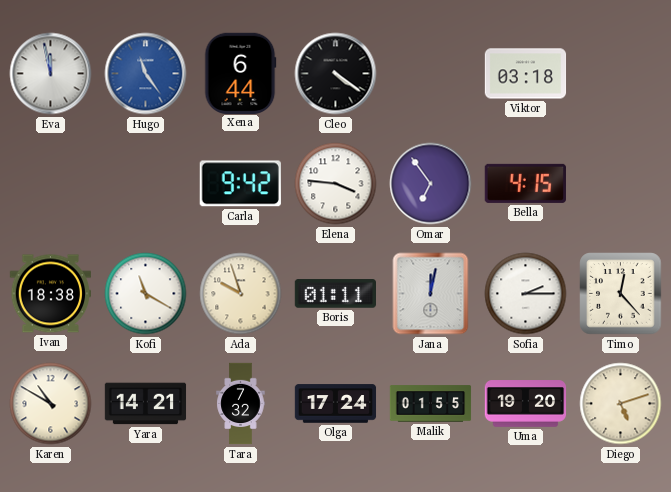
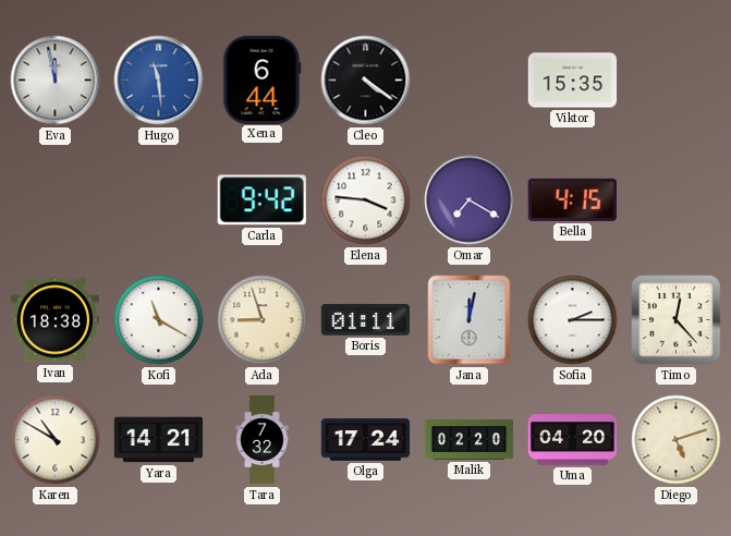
Hugo: 11:24 -> 11:29 (159, 81)
Viktor: 03:18 -> 15:35 (573, 81)
Omar: 6:54 -> 7:20 (470, 200)
Ada: 9:57 -> 8:57 (263, 320)
Malik: 01:55 -> 02:20 (470, 440)
Uma: 19:20 -> 04:20 (573, 440)
